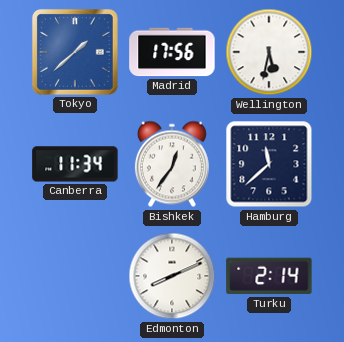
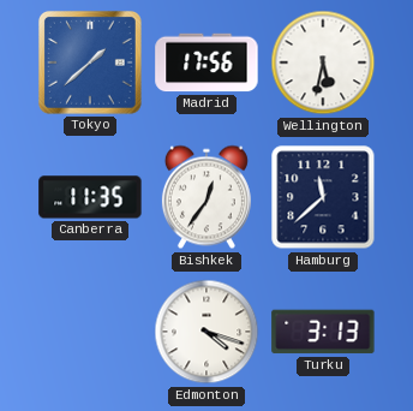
Canberra: 11:34 -> 11:35 (90, 197)
Edmonton: 8:11 -> 4:18 (206, 332)
Turku: 2:14 -> 3:13 (323, 332)
